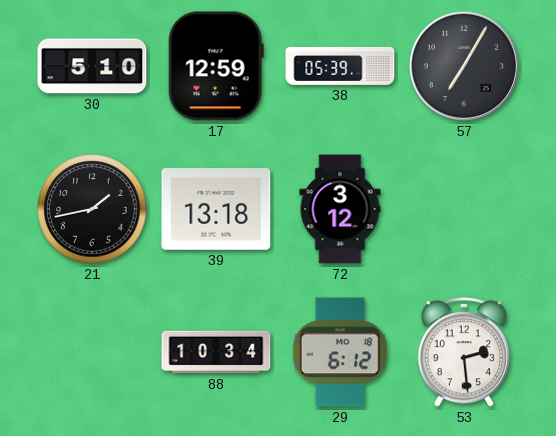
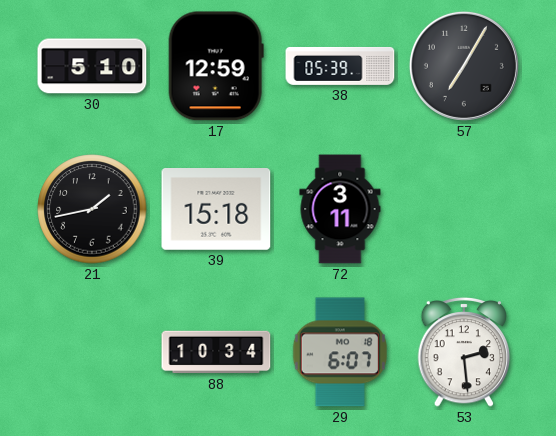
39: 13:18 -> 15:18 (216, 210)
72: 3:12 -> 3:11 (340, 209)
29: 6:12 -> 6:07 (340, 352)
